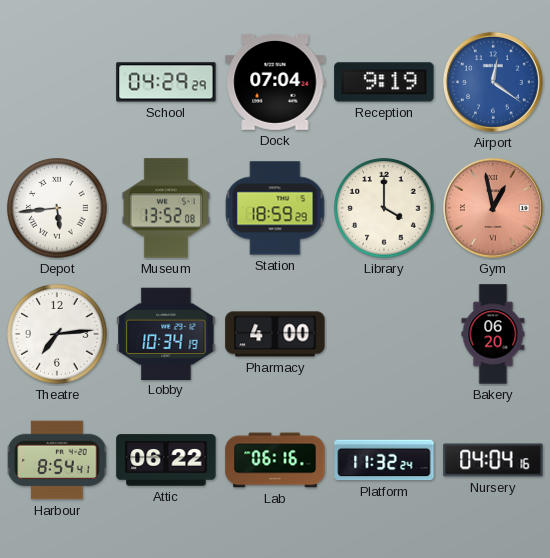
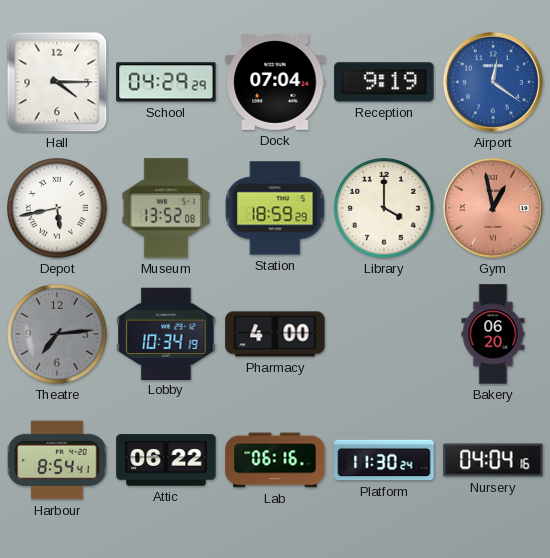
Hall: none -> 4:15 (57, 82)
Depot: 5:44 -> 5:43 (57, 208)
Theatre dial: white -> grey (57, 334)
Platform: 11:32 -> 11:30 (384, 460)
